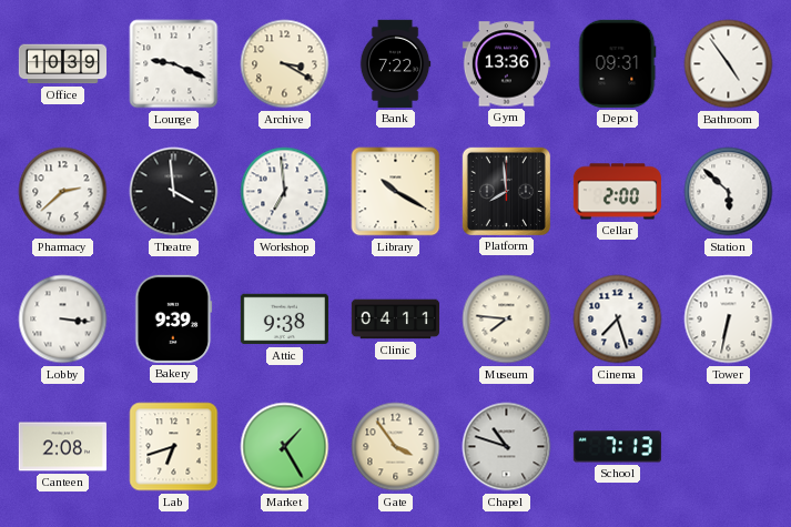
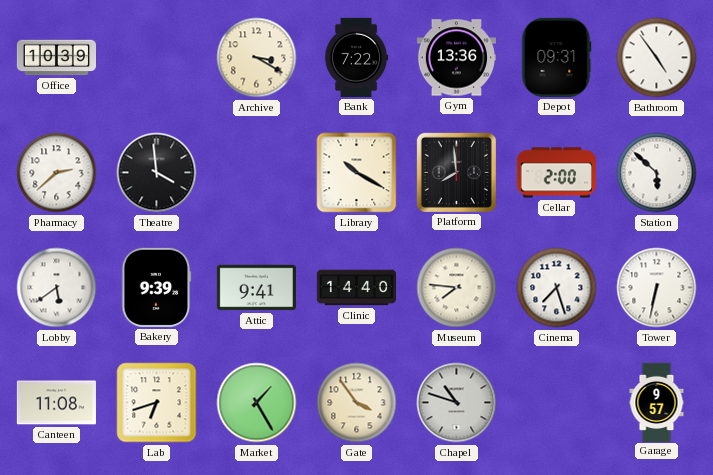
Lounge: 9:19 -> none (174, 64)
Workshop: 6:59 -> none (285, 192)
Lobby: 3:16 -> 5:39 (57, 288)
Attic: 9:38 -> 9:41 (256, 288)
Clinic: 04:11 -> 14:40 (356, 288)
Canteen: 2:08 -> 11:08 (56, 403)
School: 7:13 -> none (617, 447)
Garage: none -> 9:57 (657, 402)
